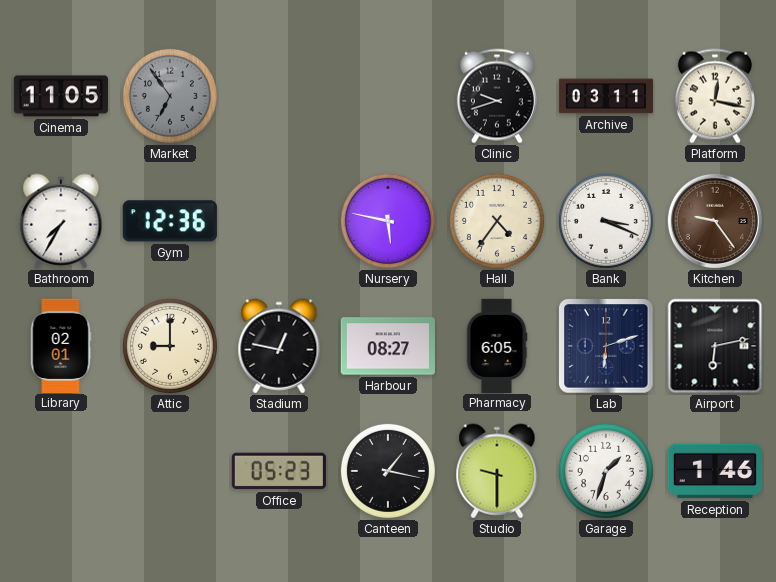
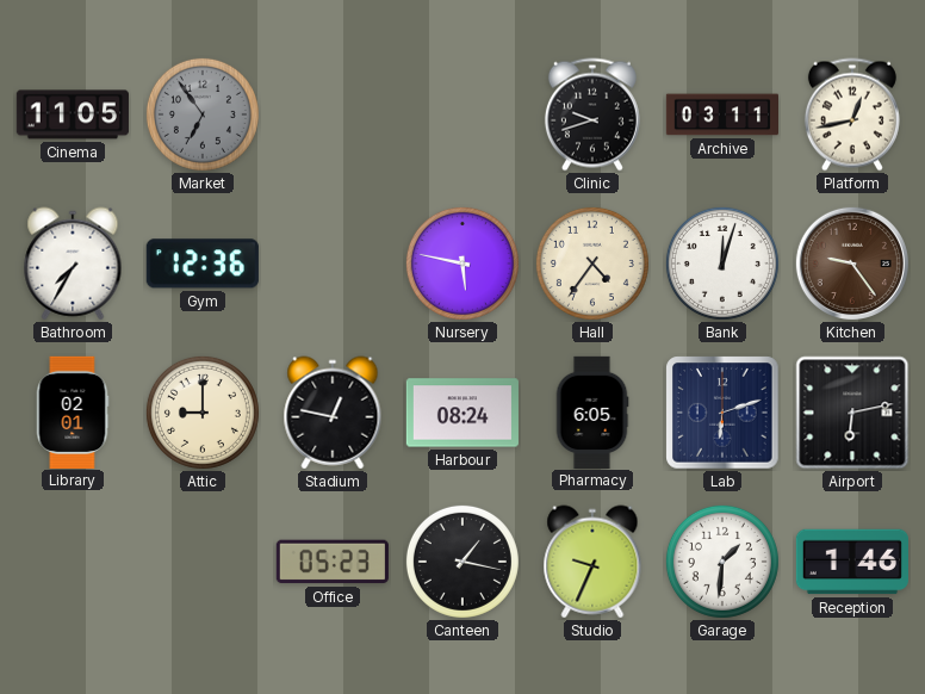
Platform: 12:17 -> 12:43 (852, 114)
Bank: 3:19 -> 12:03 (722, 264)
Harbour: 08:27 -> 08:24 (462, 413)
Studio: 9:30 -> 9:34 (592, 562)
Garage: 1:33 -> 1:31 (722, 562)
